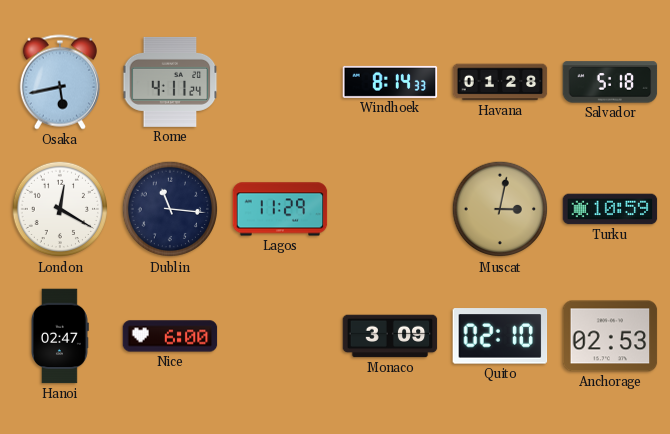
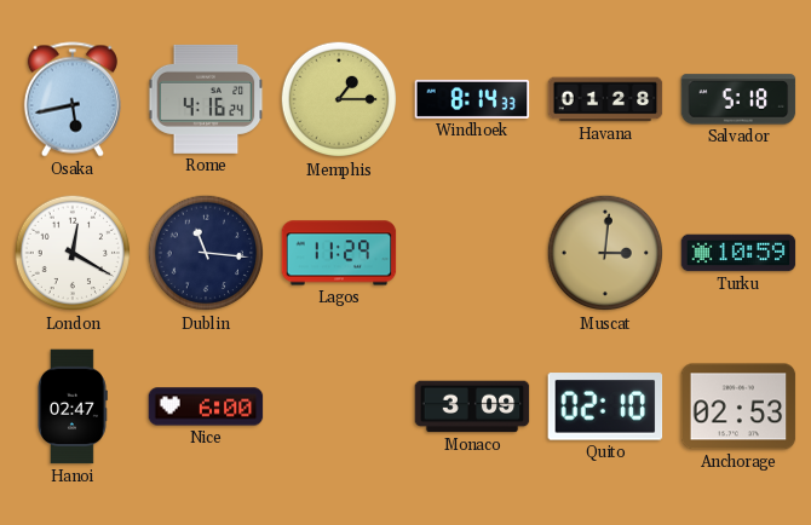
Rome: 4:11 -> 4:16 (206, 99)
Memphis: none -> 1:15 (339, 99)
Muscat: 3:02 -> 3:01 (605, 253)
